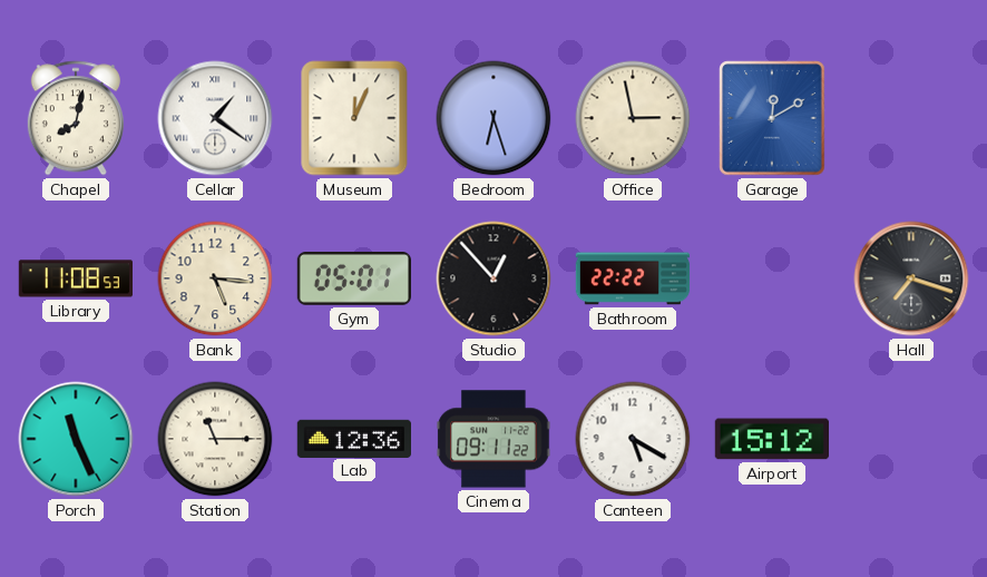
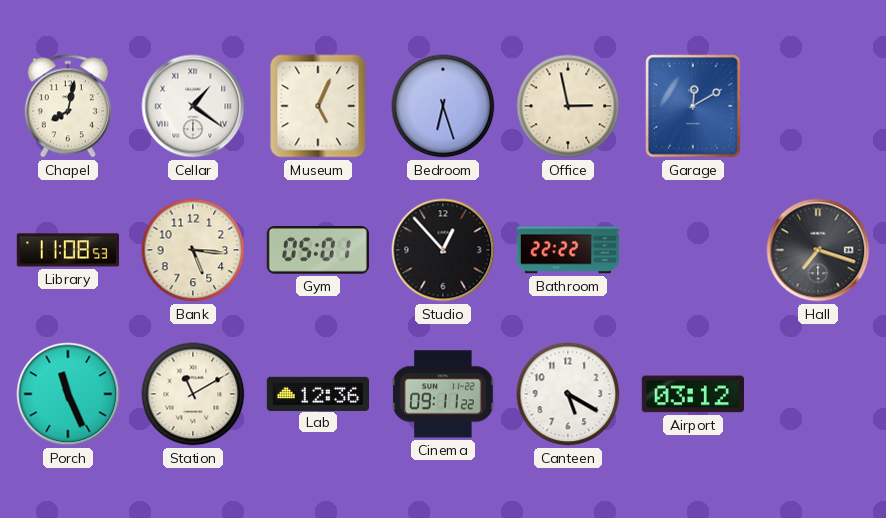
Museum: 12:04 -> 5:04 (318, 106)
Station: 11:15 -> 11:10 (193, 394)
Airport: 15:12 -> 03:12 (692, 394)
